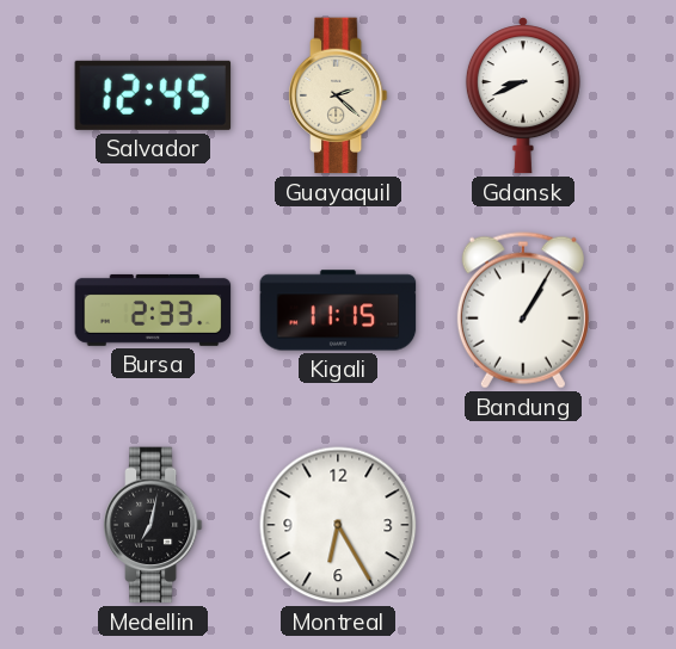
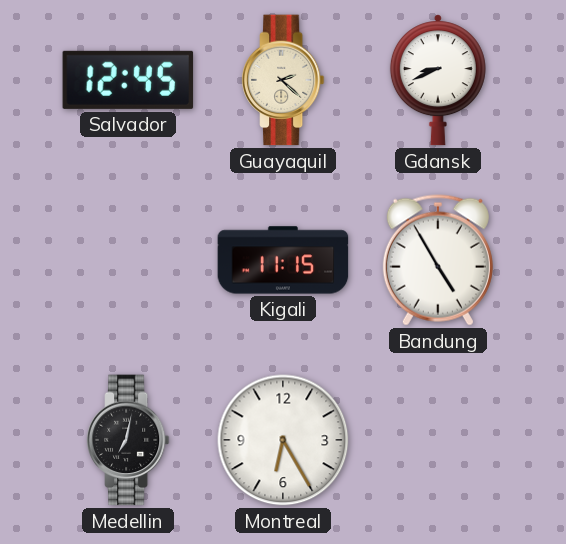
Bursa: 2:33 -> none (153, 310)
Bandung: 1:05 -> 4:55 (438, 260)
